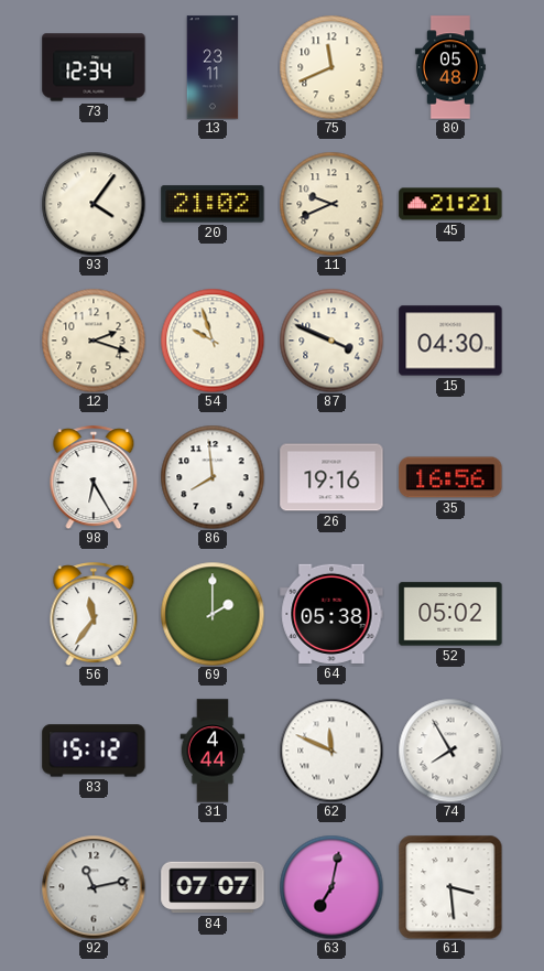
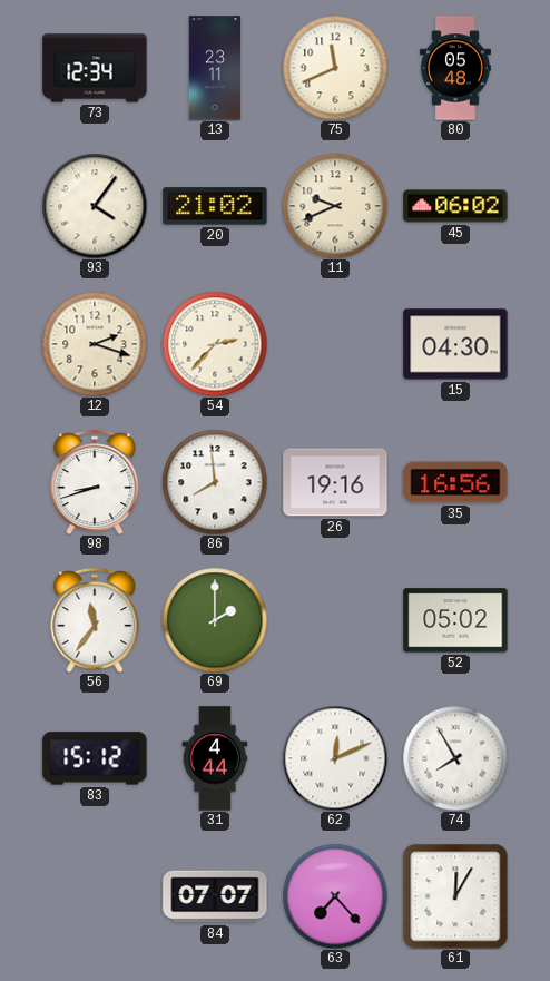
45: 21:21 -> 06:02 (455, 206)
54: 9:57 -> 2:37 (215, 344)
87: 3:49 -> none (331, 341)
98: 6:25 -> 8:42 (95, 482)
64: 05:38 -> none (331, 614)
62: 11:49 -> 12:11 (335, 758)
92: 11:13 -> none (94, 887)
63: 7:02 -> 7:23 (335, 896)
61: 3:29 -> 12:05 (455, 896)
